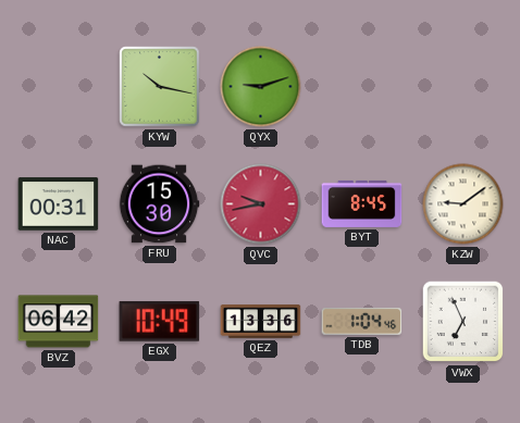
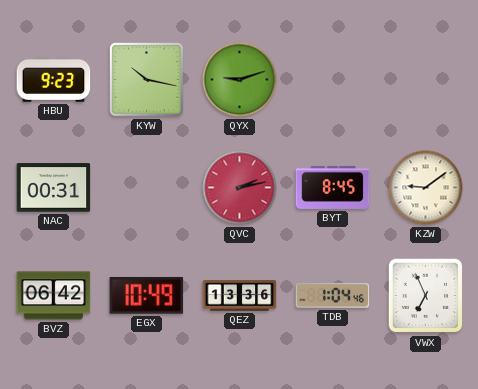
HBU: none -> 9:23 (54, 79)
FRU: 15:30 -> none (159, 204)
QVC: 9:43 -> 2:13 (240, 188)
